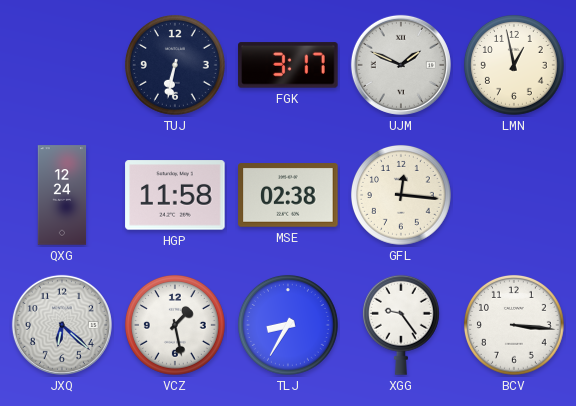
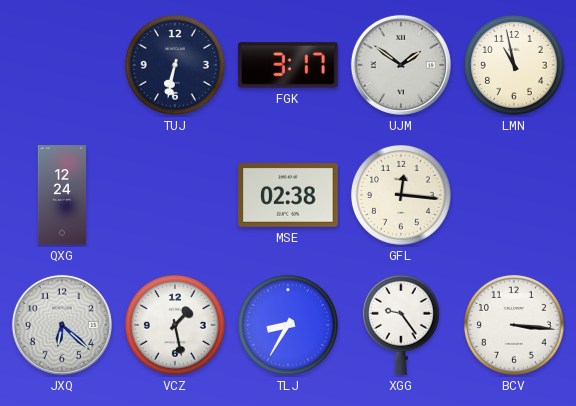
UJM: 1:49 -> 1:51 (401, 65)
LMN: 12:58 -> 10:58 (514, 65)
HGP: 11:58 -> none (175, 195)
